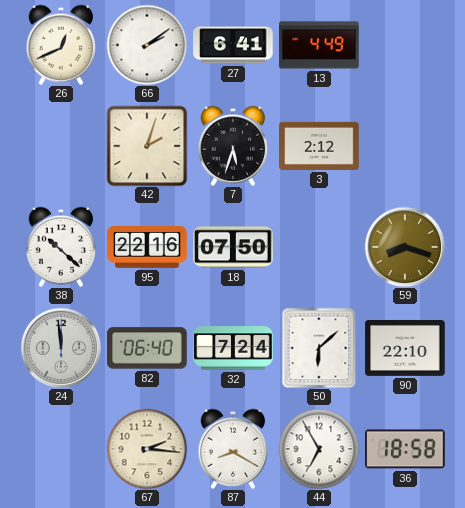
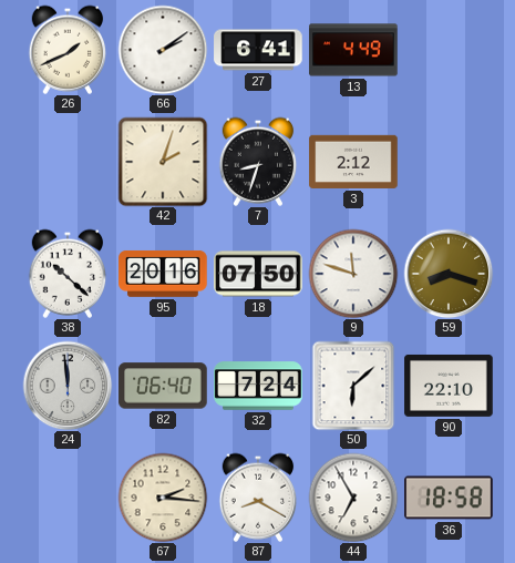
26: 12:41 -> 1:41 (68, 50)
7: 5:33 -> 8:33 (258, 162)
95: 22:16 -> 20:16 (163, 274)
9: none -> 11:48 (353, 274)
